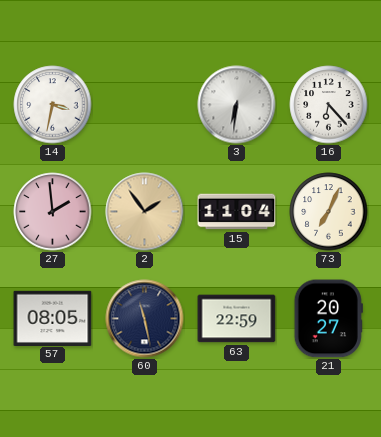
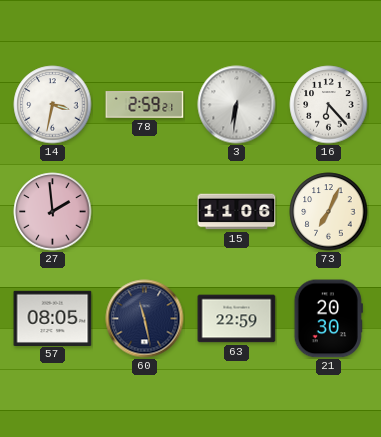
78: none -> 2:59 (145, 105)
2: 1:54 -> none (145, 212)
15: 11:04 -> 11:06 (237, 212)
21: 20:27 -> 20:30 (328, 319)
